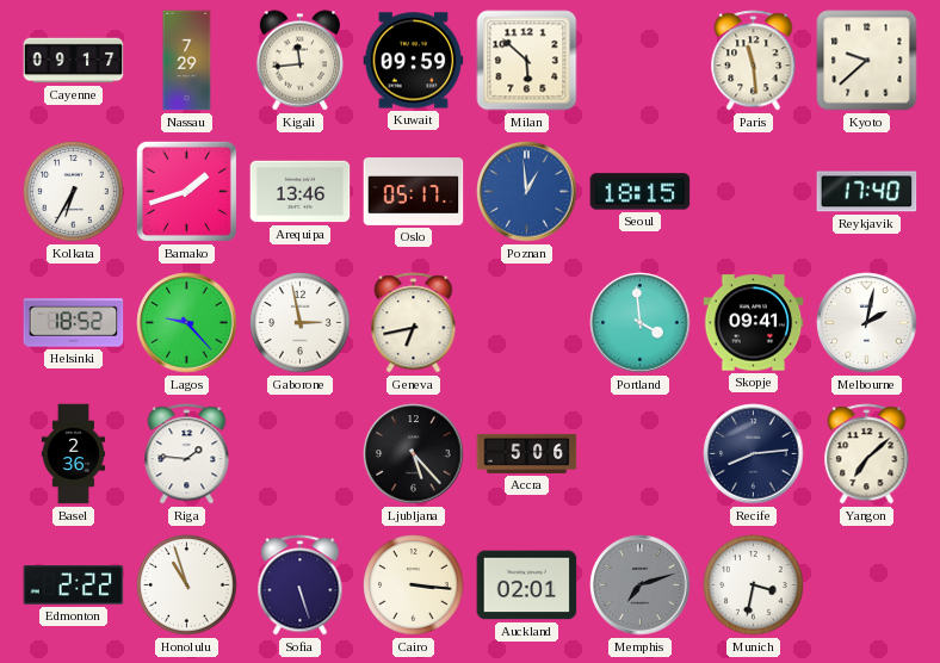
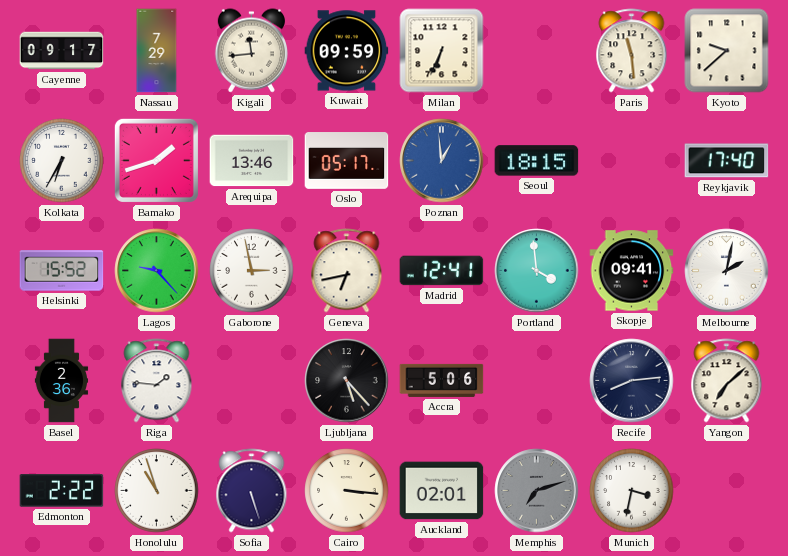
Milan: 5:52 -> 6:34 (442, 51)
Helsinki: 18:52 -> 15:52 (62, 271)
Madrid: none -> 12:41 (442, 271)
